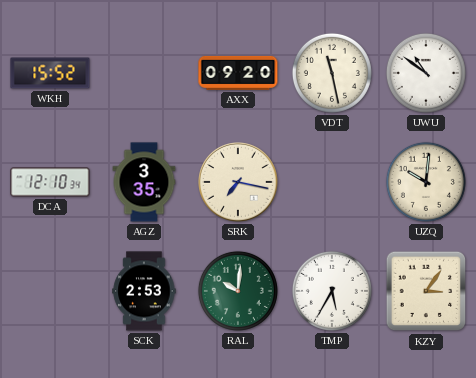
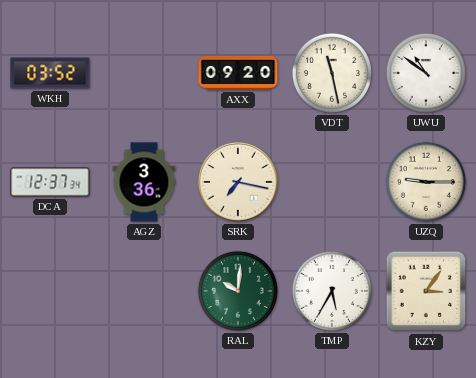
WKH: 15:52 -> 03:52 (50, 73)
DCA: 12:10 -> 12:37 (50, 182)
AGZ: 3:35 -> 3:36 (144, 182)
UZQ: 10:01 -> 9:15 (426, 182)
SCK: 2:53 -> none (144, 291)
